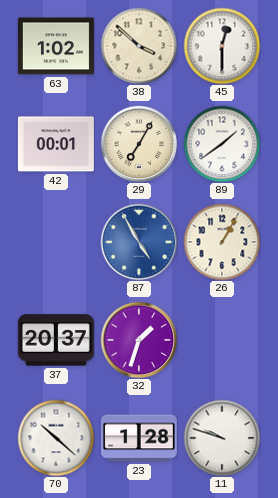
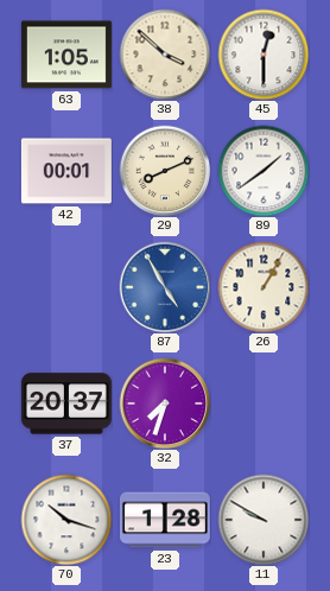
63: 1:02 -> 1:05 (66, 55)
29: 7:05 -> 8:11 (165, 171)
32: 1:33 -> 7:33 (165, 403)
70: 10:22 -> 10:18 (66, 520)
11: 9:48 -> 9:50 (264, 520)
